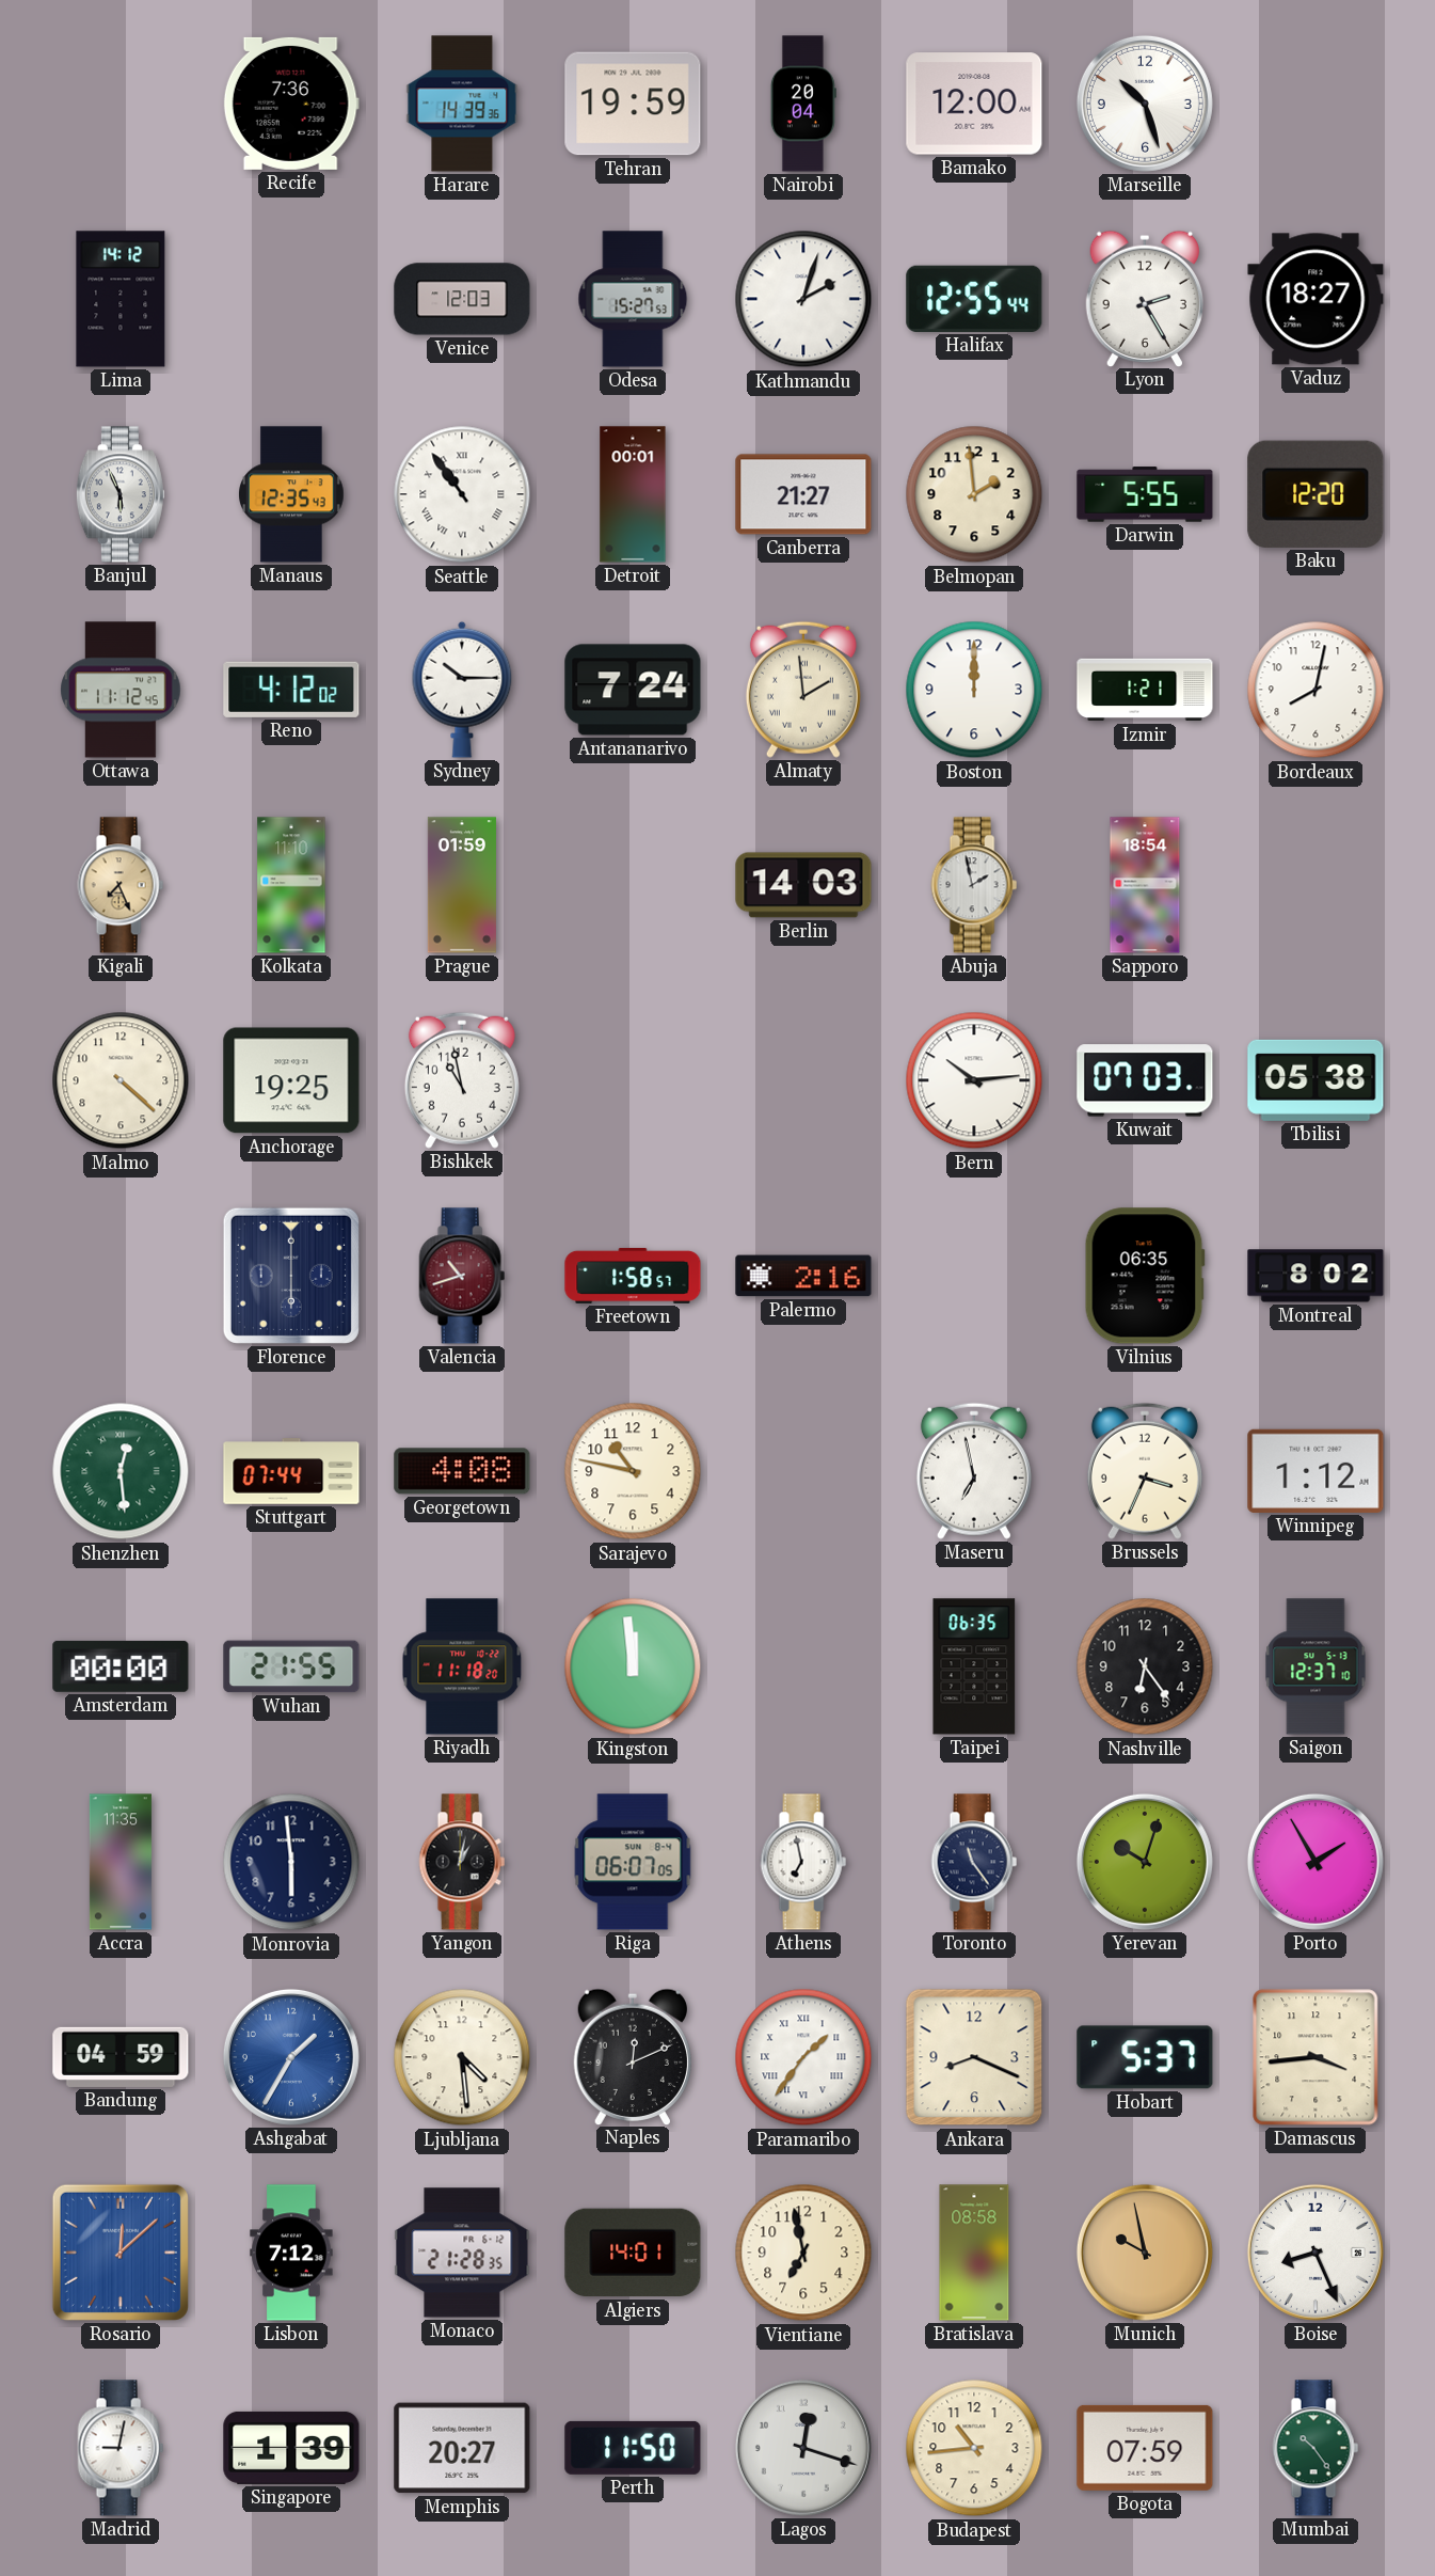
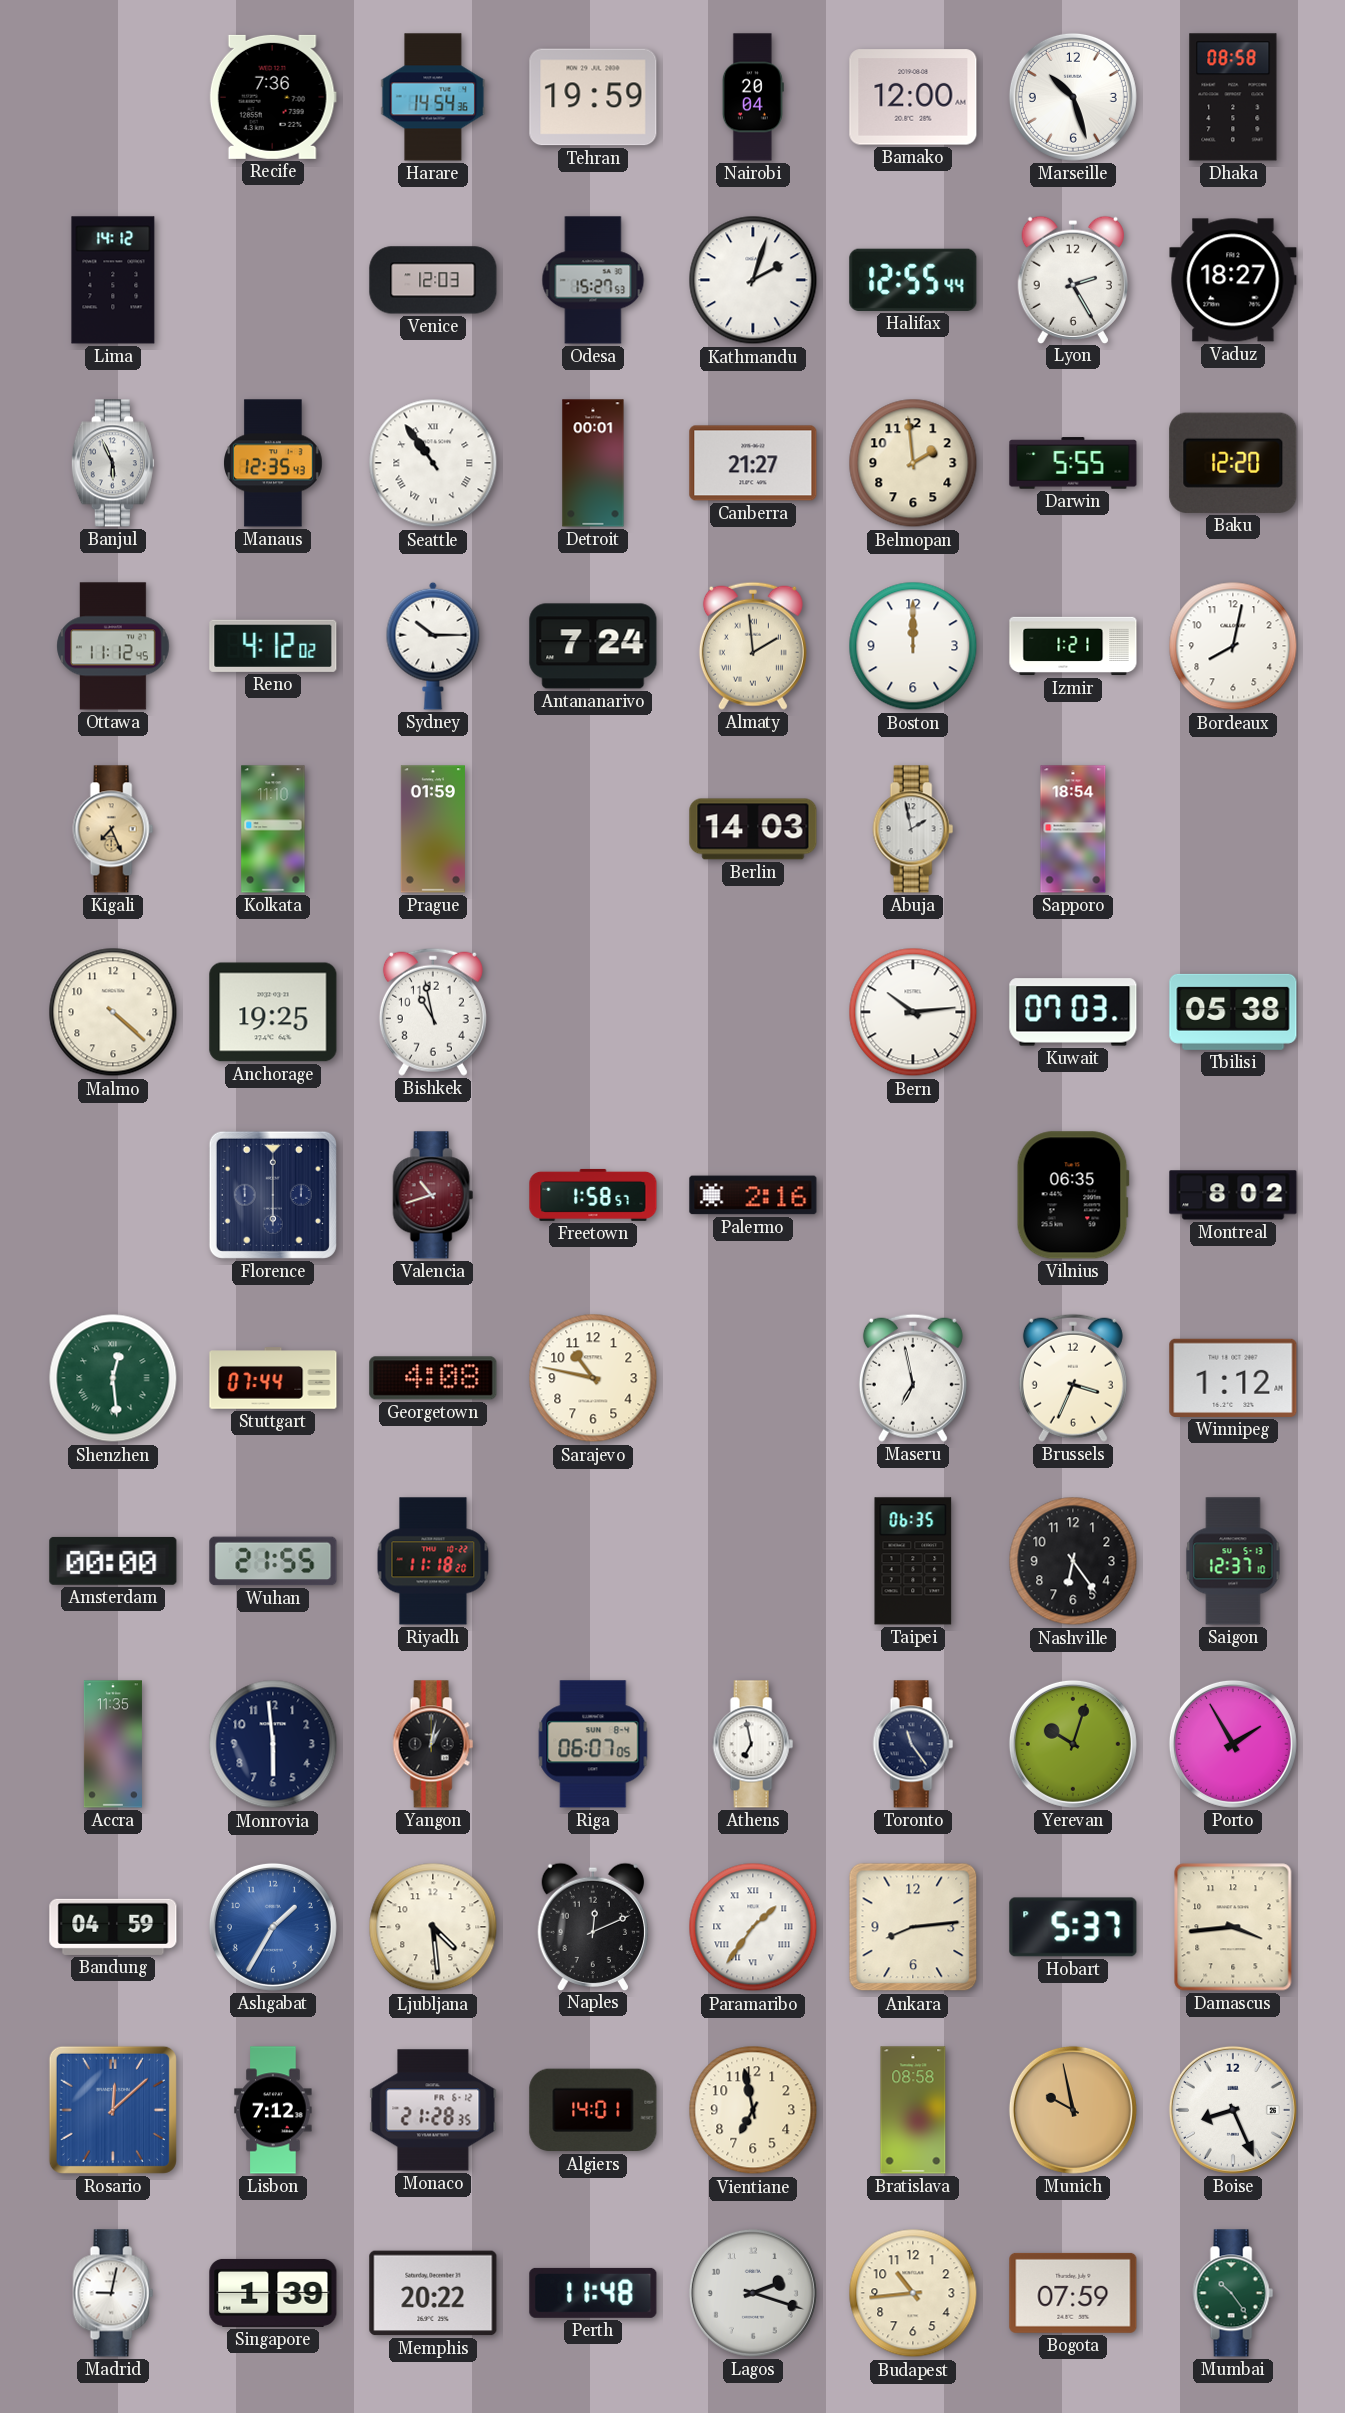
Harare: 14:39 -> 14:54 (433, 97)
Dhaka: none -> 08:58 (1233, 97)
Kingston: 11:59 -> none (633, 1666)
Ankara: 8:19 -> 8:14 (913, 1927)
Memphis: 20:27 -> 20:22 (433, 2293)
Perth: 11:50 -> 11:48 (593, 2293)
Lagos: 12:18 -> 2:18 (753, 2293)
